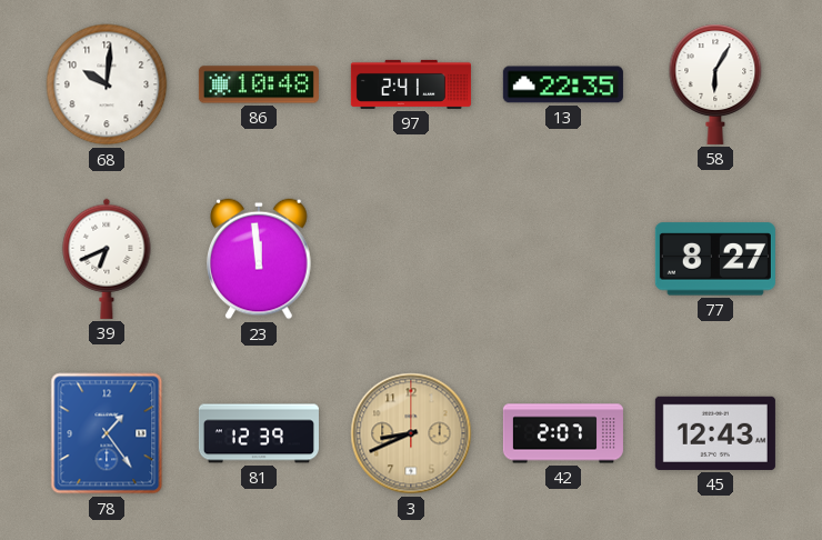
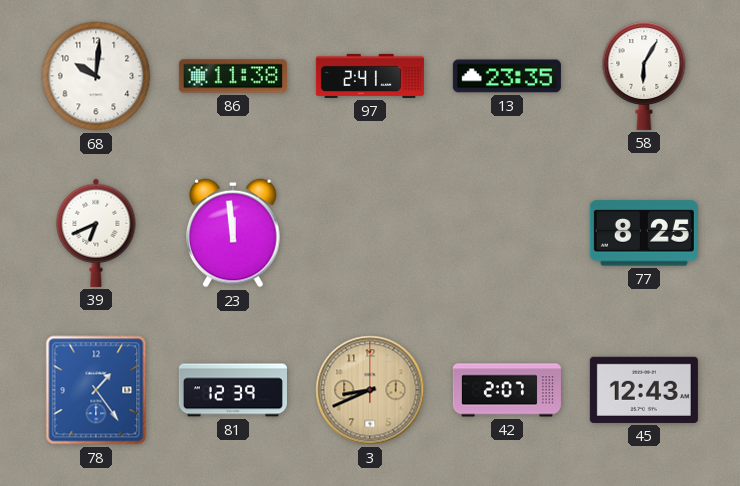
86: 10:48 -> 11:38 (233, 76)
13: 22:35 -> 23:35 (507, 76)
77: 8:27 -> 8:25 (644, 233)
